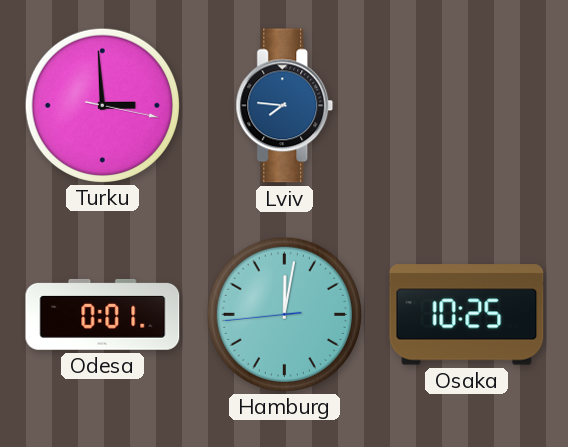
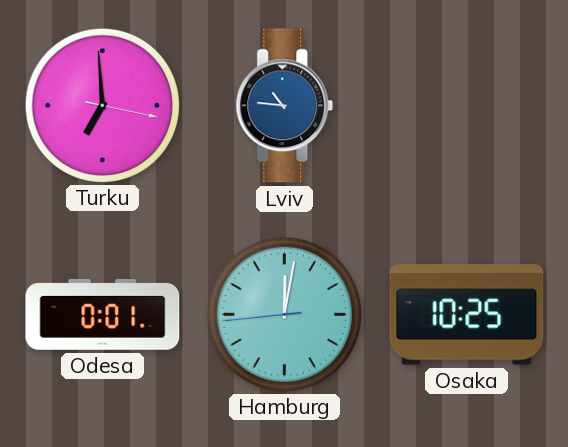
Turku: 2:59 -> 6:59 (102, 105)
Lviv: 7:46 -> 10:46 (285, 106)
